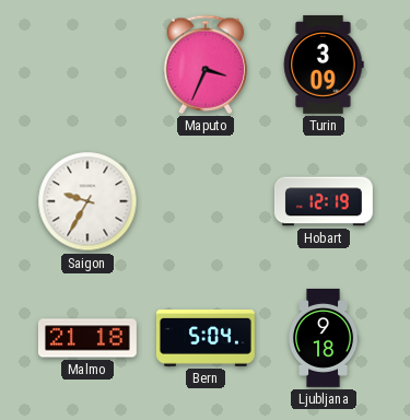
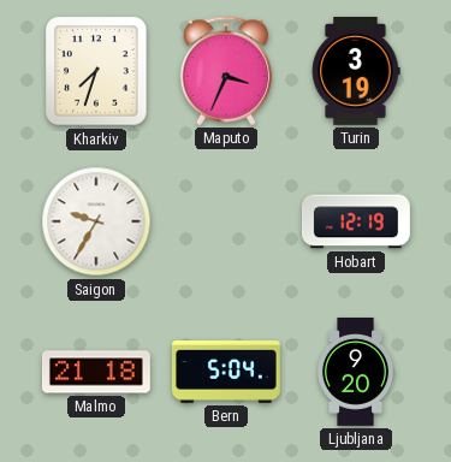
Kharkiv: none -> 7:33 (96, 71)
Turin: 3:09 -> 3:19 (356, 71)
Ljubljana: 9:18 -> 9:20 (356, 372)
